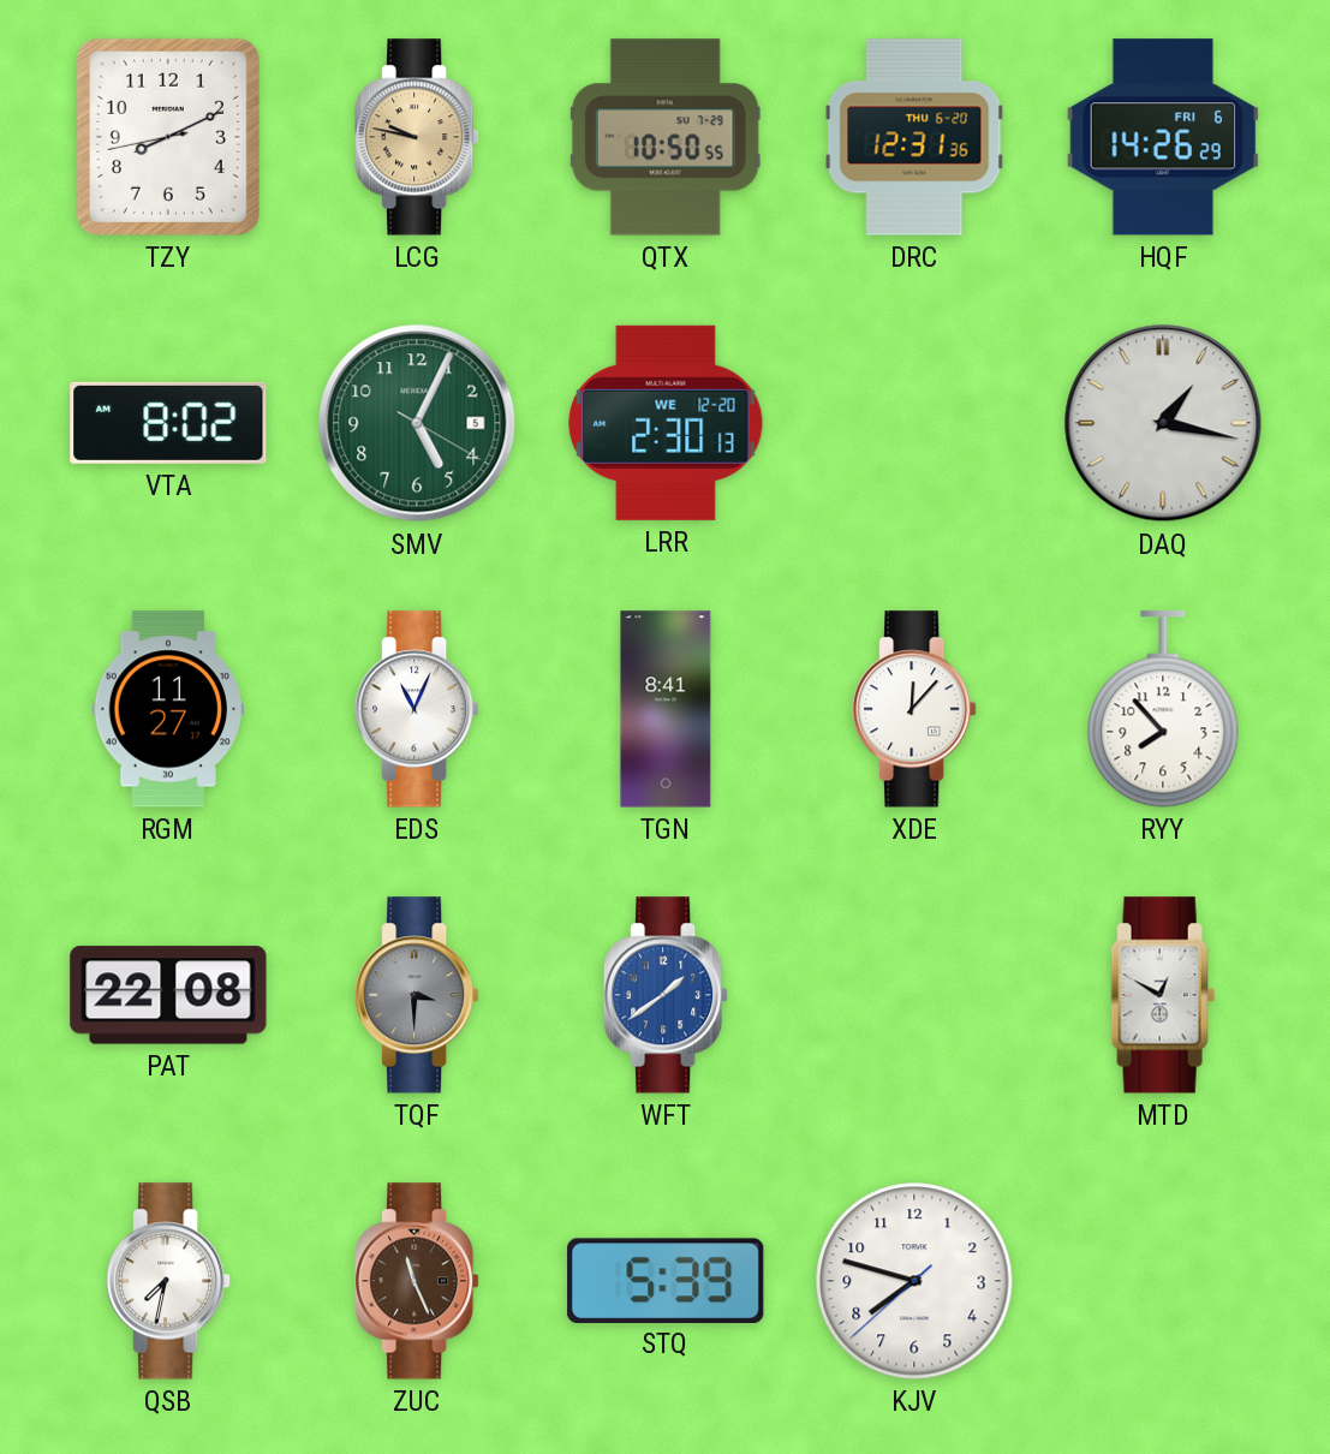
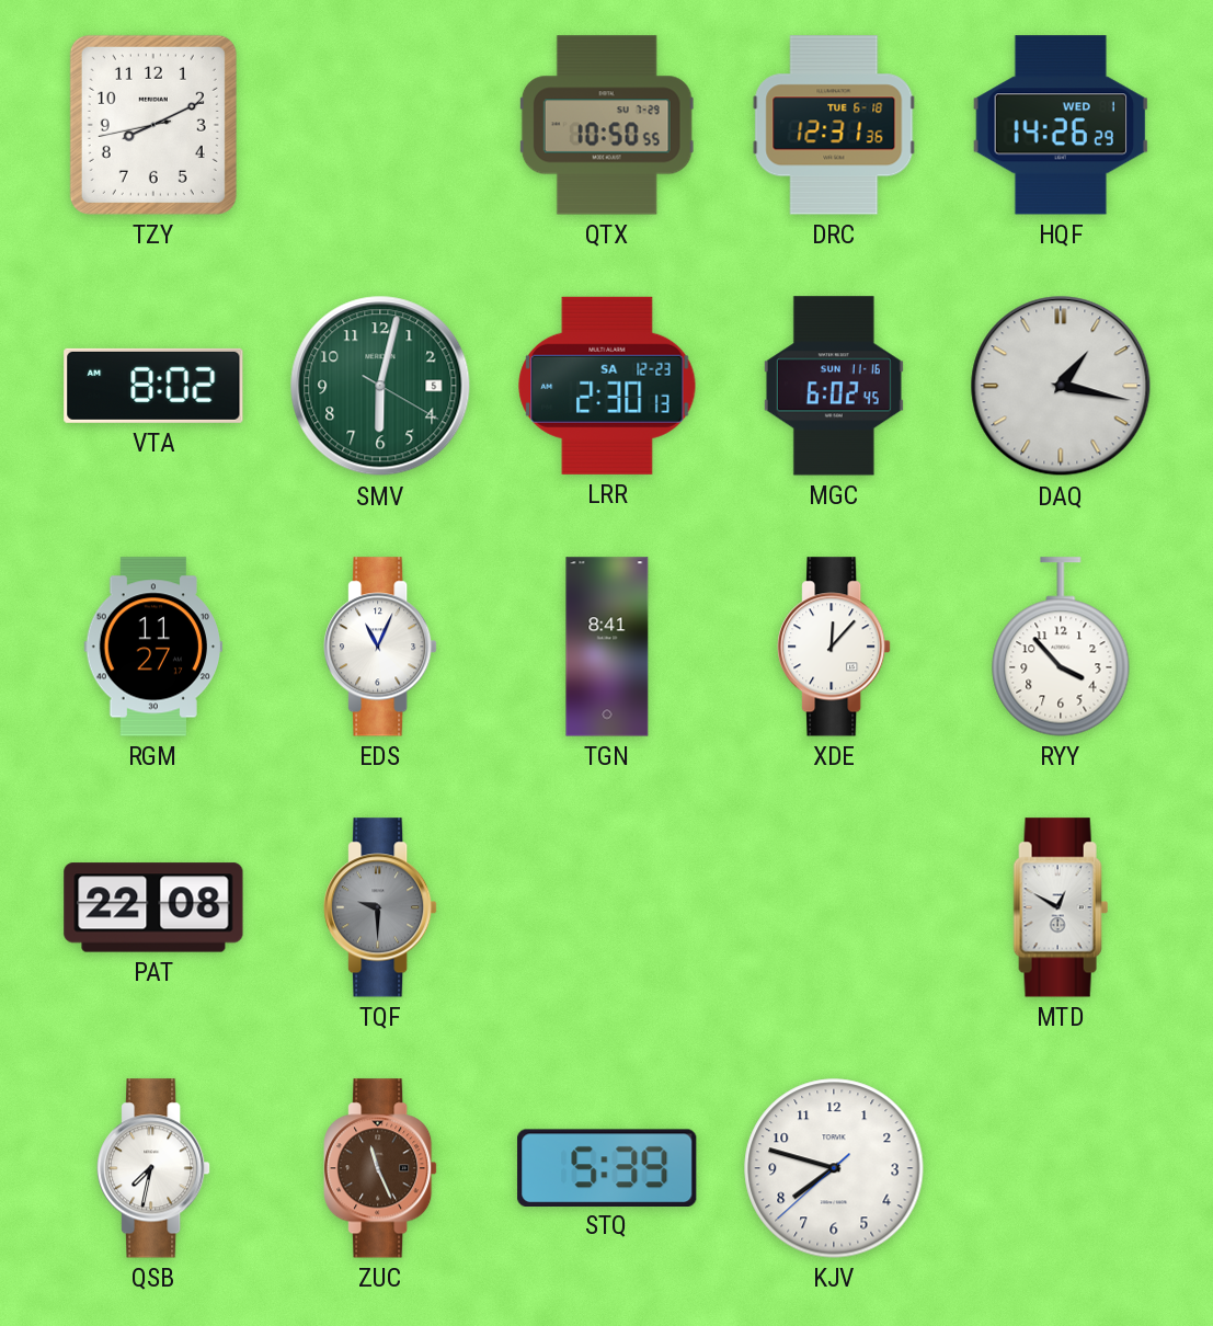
LCG: 9:47 -> none (417, 137)
DRC date: THU 6-20 -> TUE 6-18 (834, 125)
HQF date: FRI 6 -> WED 1 (1060, 125)
SMV: 5:04 -> 6:02 (380, 386)
LRR date: WE 12-20 -> SA 12-23 (607, 386)
MGC: none -> 6:02 (834, 386)
RYY: 7:53 -> 3:53 (1061, 647)
TQF: 3:30 -> 9:30 (380, 907)
WFT: 1:39 -> none (666, 995)
